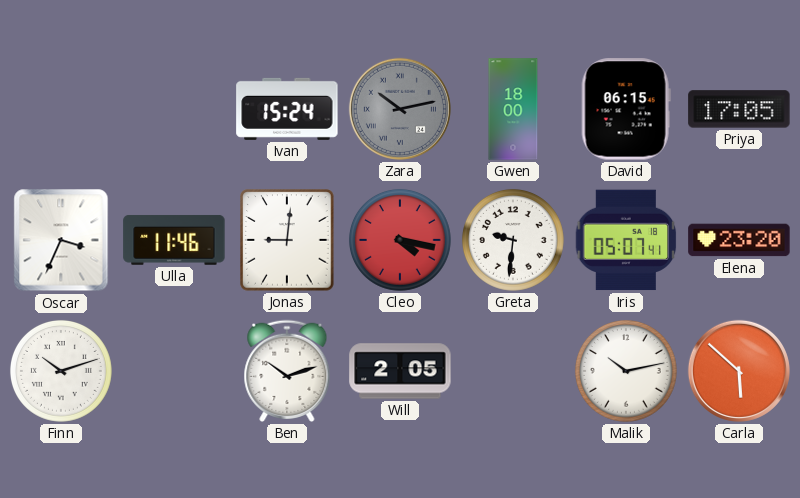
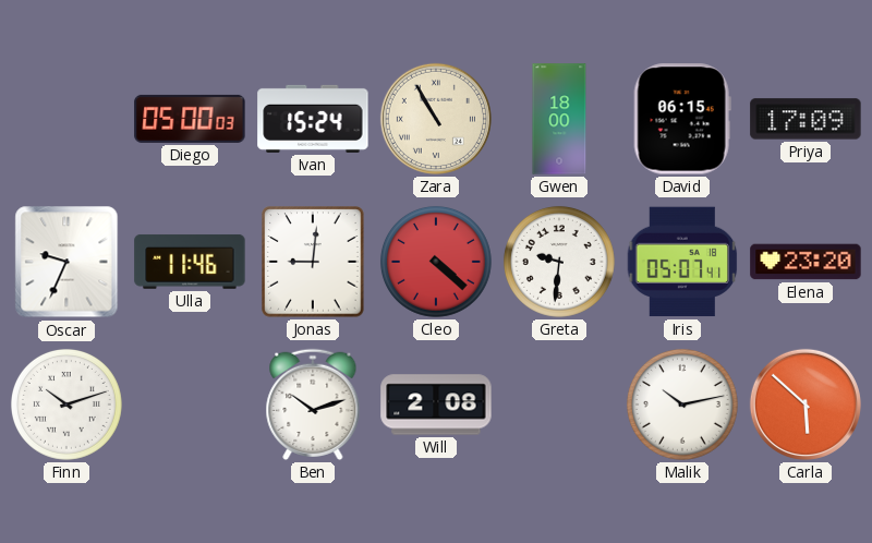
Diego: none -> 05:00 (190, 119)
Zara: 10:13 -> 10:55 (436, 119)
Zara dial: grey -> cream (436, 119)
Priya: 17:05 -> 17:09 (806, 119)
Oscar: 3:34 -> 9:34 (66, 262)
Cleo: 4:17 -> 4:22 (436, 262)
Will: 2:05 -> 2:08 (436, 405)
